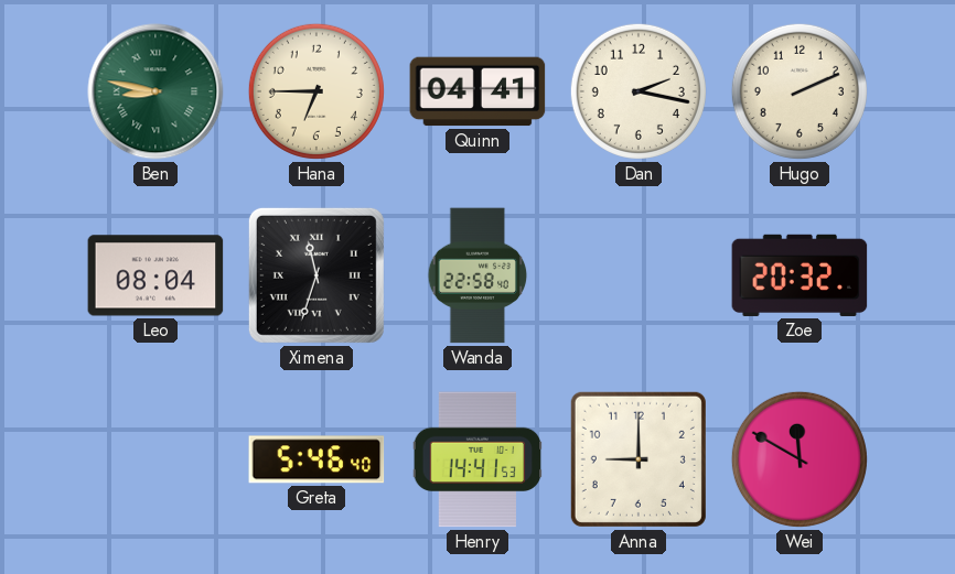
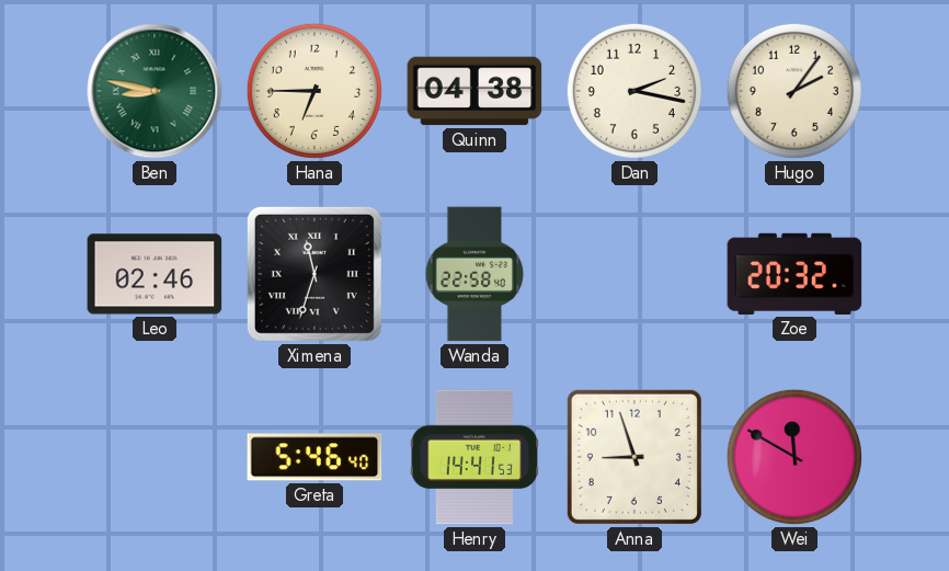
Quinn: 04:41 -> 04:38 (474, 91)
Hugo: 2:11 -> 2:06 (794, 91)
Leo: 08:04 -> 02:46 (155, 274)
Anna: 9:00 -> 8:57 (634, 457)
